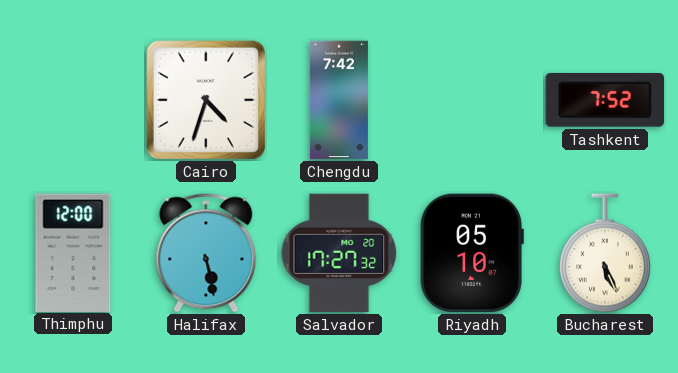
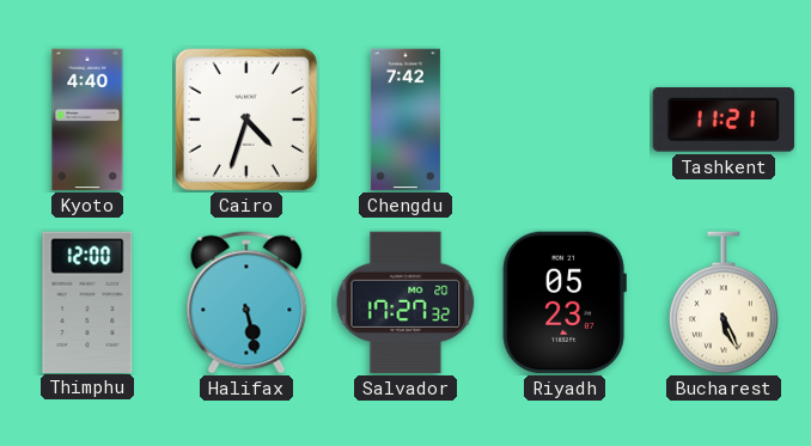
Kyoto: none -> 4:40 (87, 120)
Tashkent: 7:52 -> 11:21 (722, 120)
Riyadh: 05:10 -> 05:23 (565, 303)
